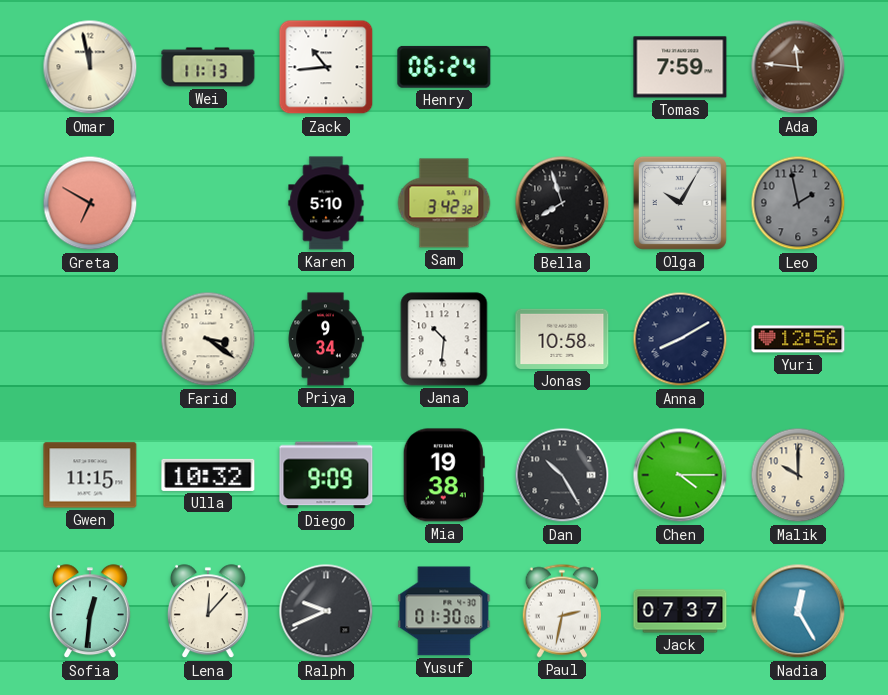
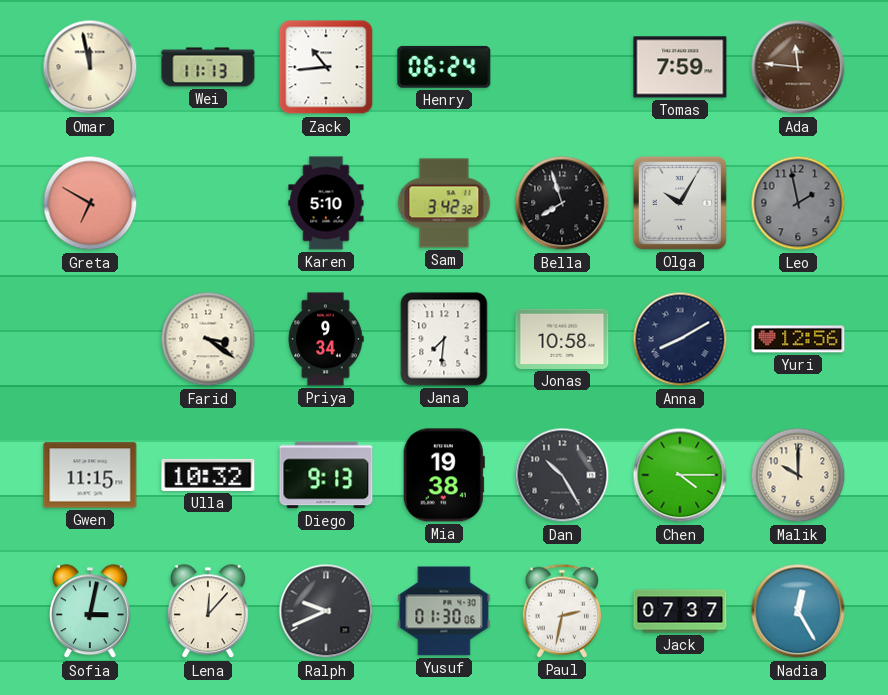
Jana: 10:31 -> 7:31 (444, 339)
Diego: 9:09 -> 9:13 (326, 475)
Sofia: 12:31 -> 3:02 (90, 612)
